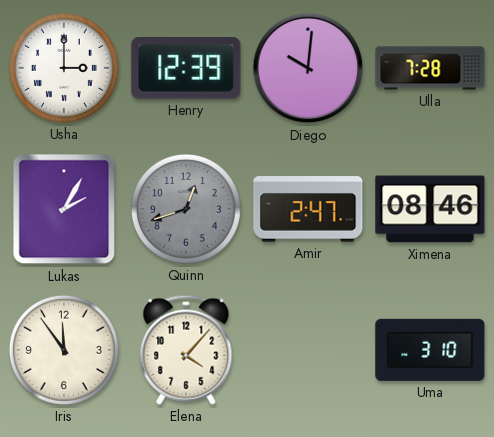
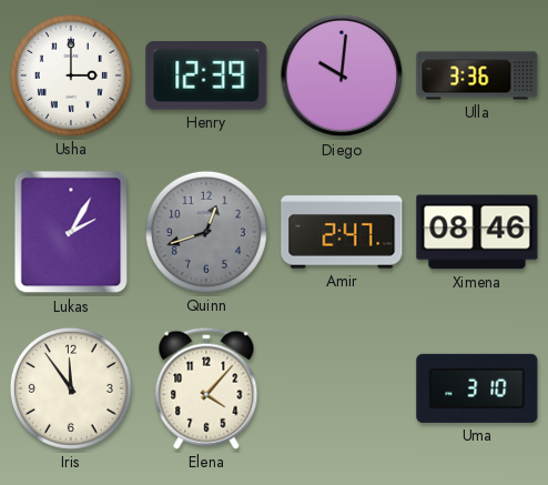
Ulla: 7:28 -> 3:36 (477, 75)
